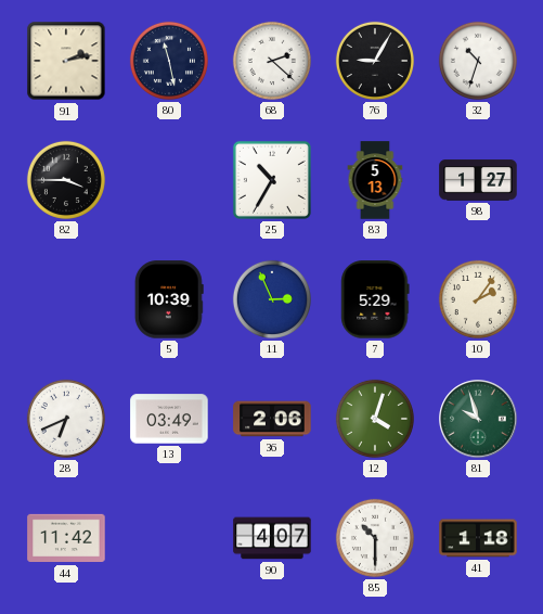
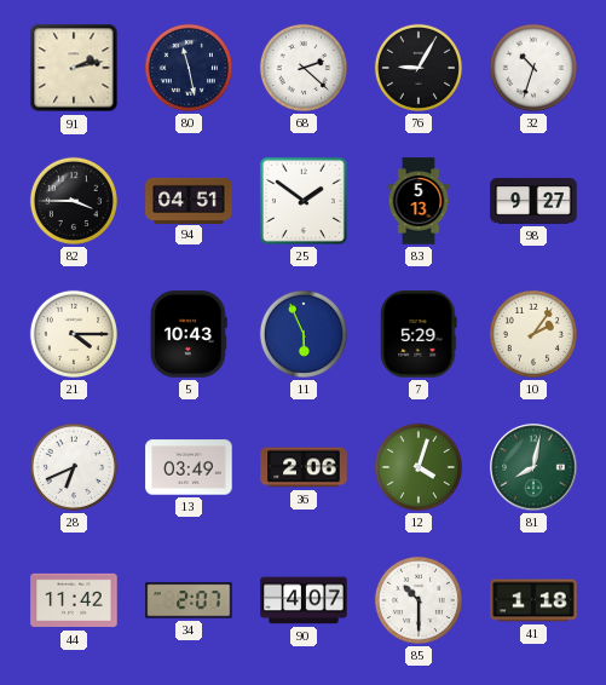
94: none -> 04:51 (189, 200)
25: 10:35 -> 1:51 (304, 201)
98: 1:27 -> 9:27 (533, 201)
21: none -> 4:15 (74, 334)
5: 10:39 -> 10:43 (189, 334)
11: 2:56 -> 5:56 (304, 334)
81: 9:57 -> 8:02 (533, 467)
34: none -> 2:07 (189, 600)
